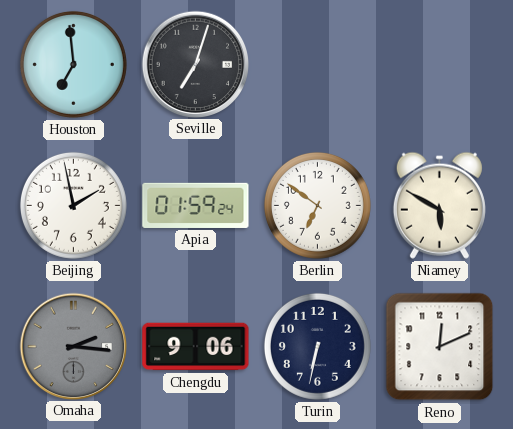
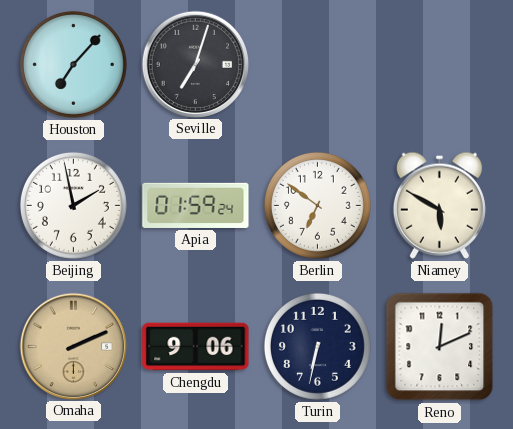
Houston: 6:59 -> 7:07 (73, 64)
Omaha: 2:16 -> 2:11 (73, 346)
Omaha dial: grey -> champagne (73, 346)
